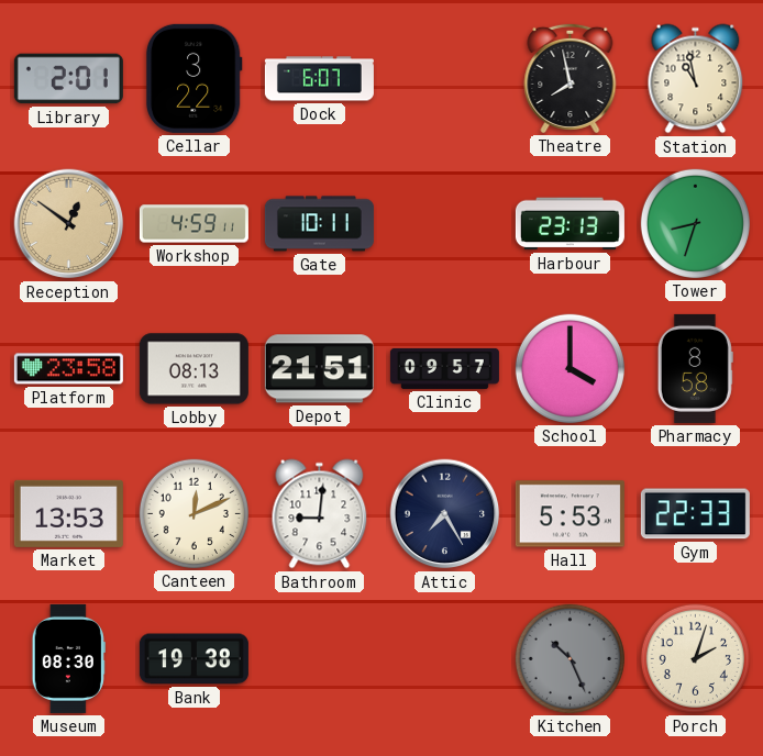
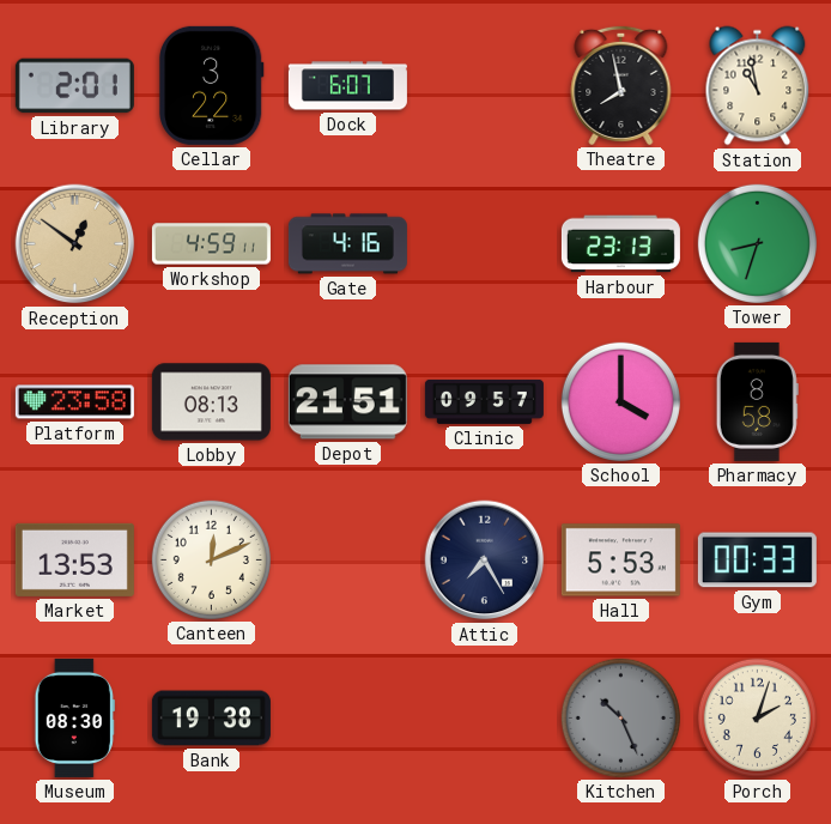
Gate: 10:11 -> 4:16 (347, 244)
Bathroom: 9:01 -> none (320, 514)
Gym: 22:33 -> 00:33 (757, 561)
